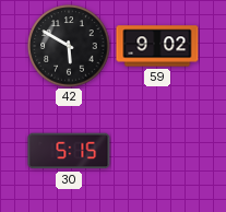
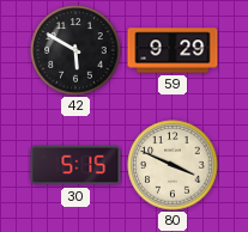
59: 9:02 -> 9:29 (173, 50)
80: none -> 3:49 (173, 165)
